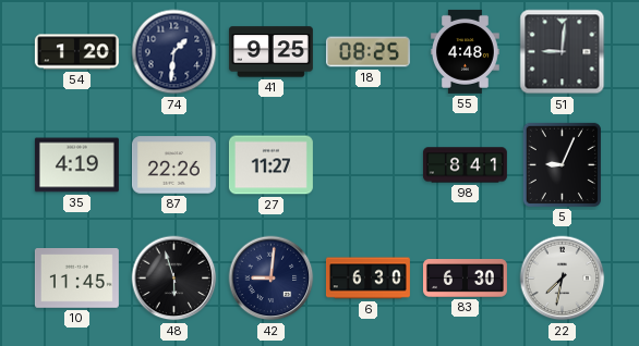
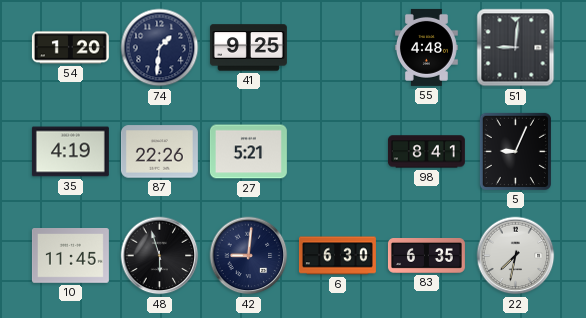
18: 08:25 -> none (367, 52)
27: 11:27 -> 5:21 (248, 152)
83: 6:30 -> 6:35 (426, 256)
